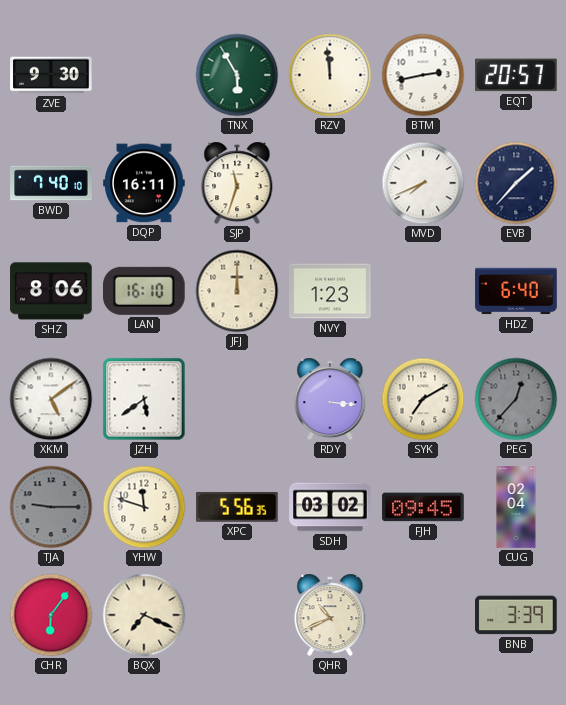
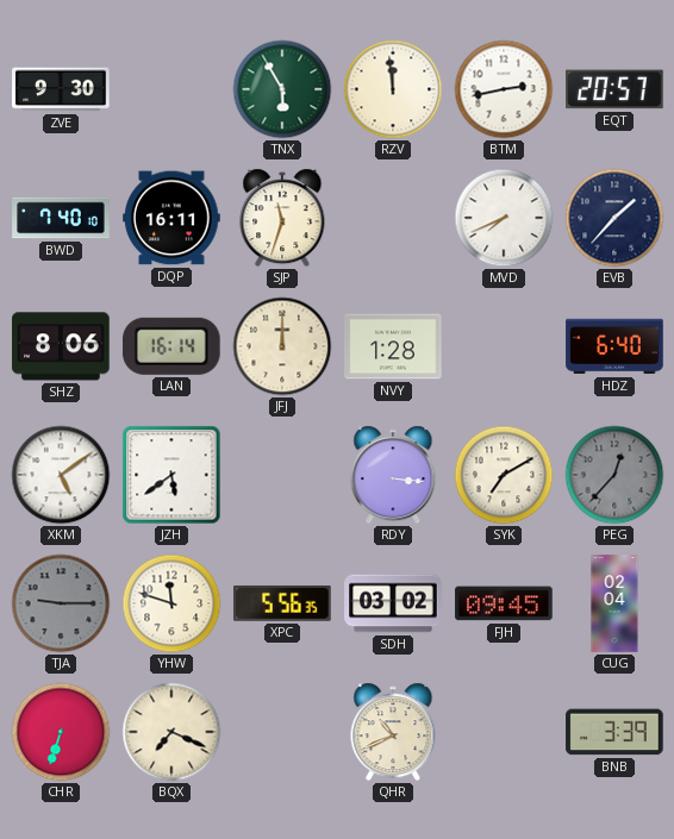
LAN: 16:10 -> 16:14 (173, 346)
NVY: 1:23 -> 1:28 (393, 346)
CHR: 6:06 -> 6:33 (61, 732)
